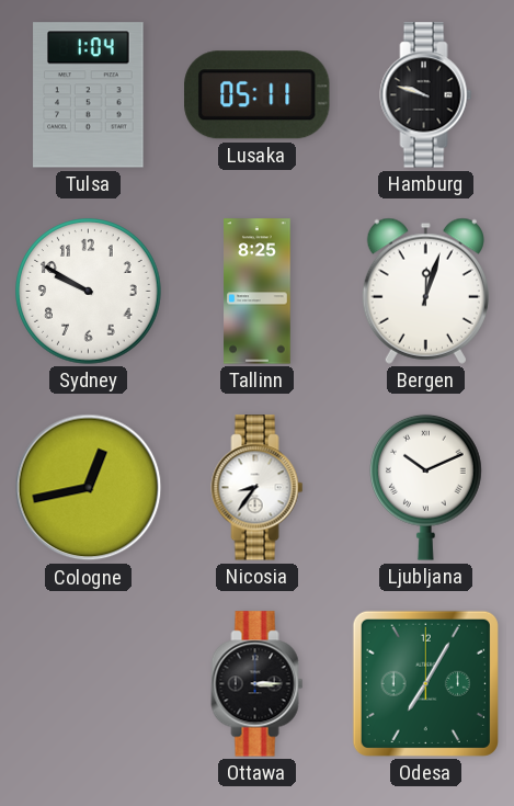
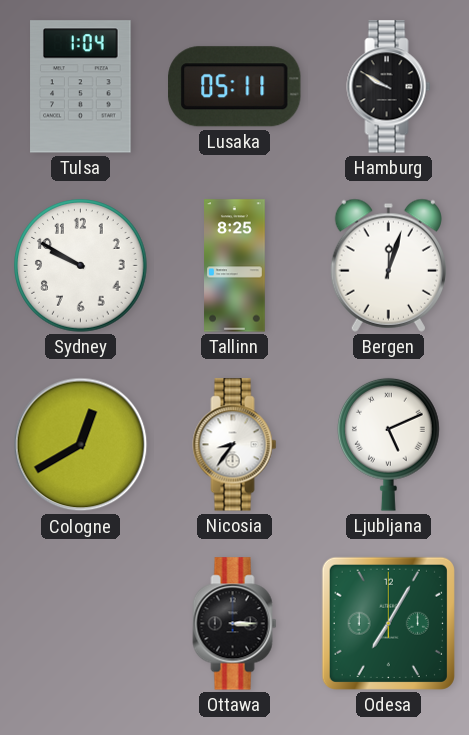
Hamburg: 9:48 -> 9:50 (389, 87)
Cologne: 12:43 -> 12:40 (81, 445)
Ljubljana: 10:11 -> 5:11 (389, 444)
